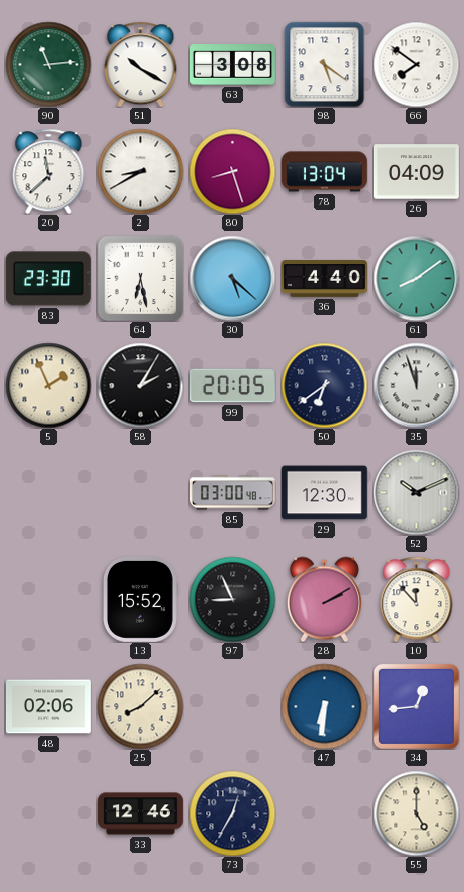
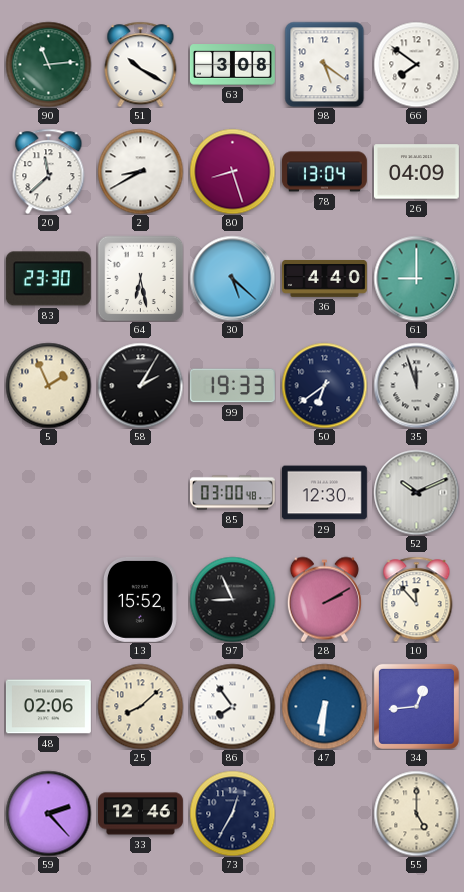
61: 8:09 -> 9:00 (416, 278)
99: 20:05 -> 19:33 (232, 386)
86: none -> 7:54 (232, 706)
59: none -> 2:23 (48, 813)
